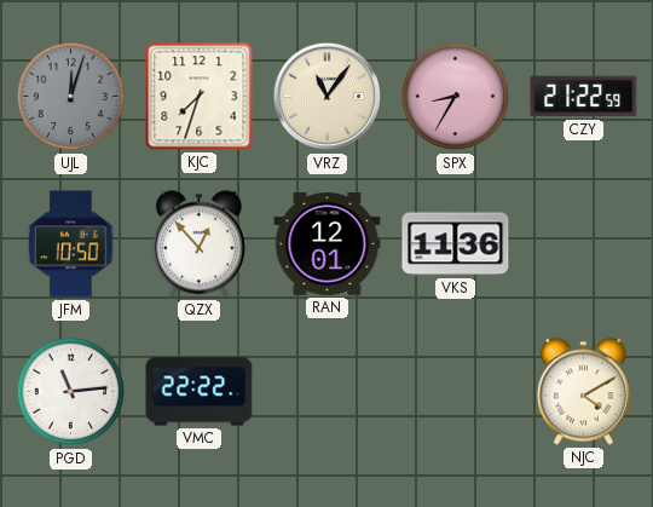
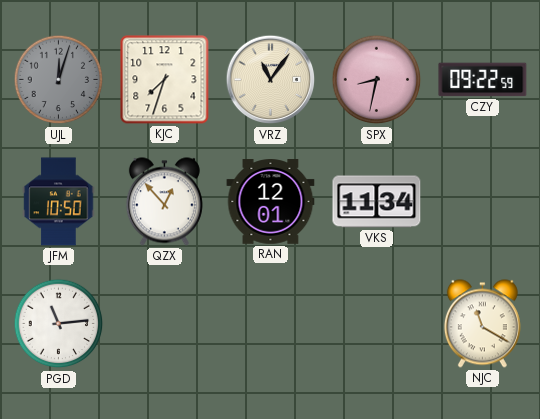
SPX: 8:35 -> 8:32 (377, 80)
CZY: 21:22 -> 09:22 (483, 80)
VKS: 11:36 -> 11:34 (377, 202)
VMC: 22:22 -> none (200, 392)
NJC: 4:10 -> 11:20 (482, 324)
